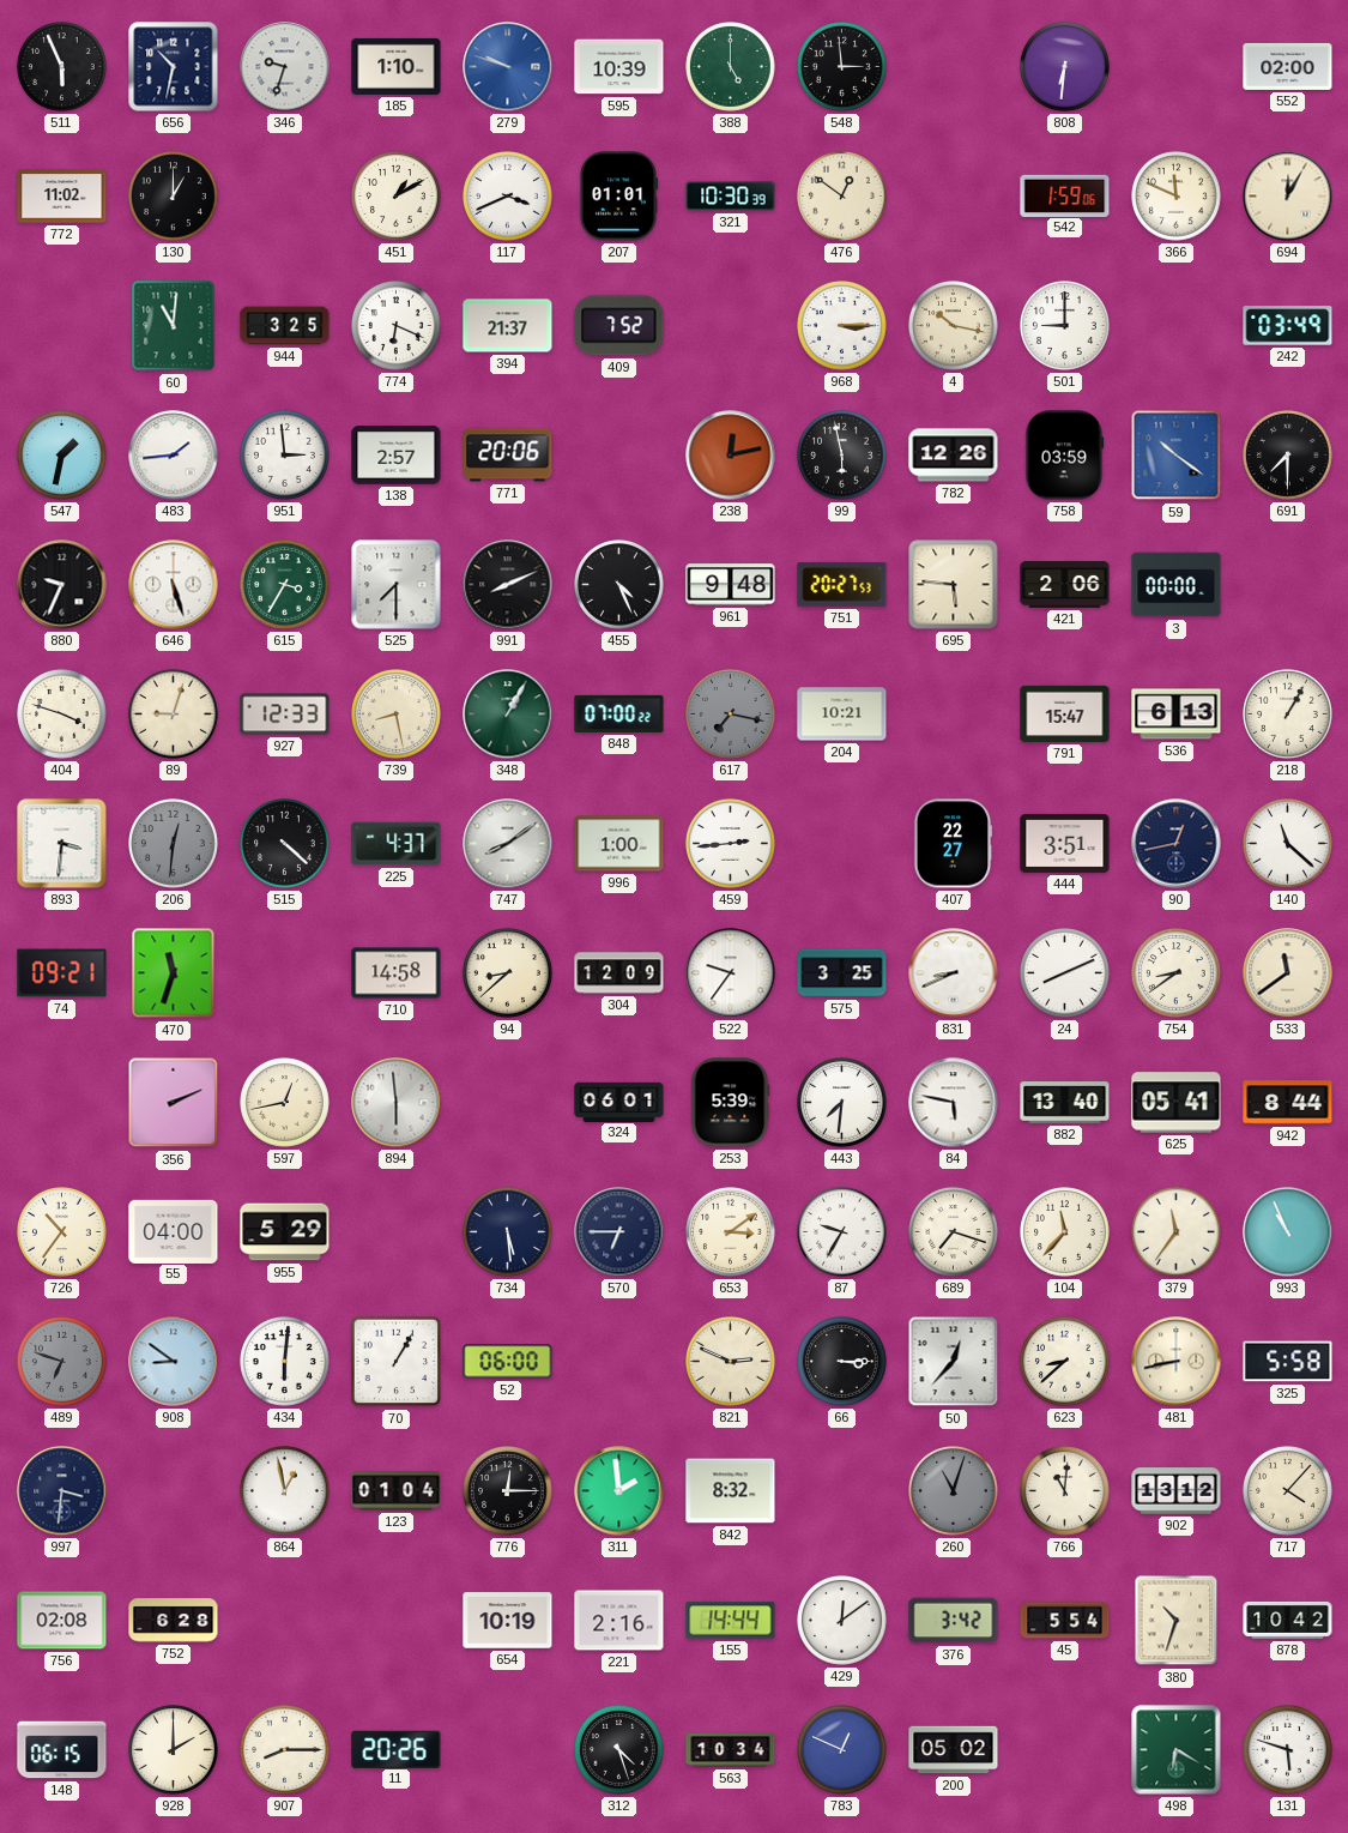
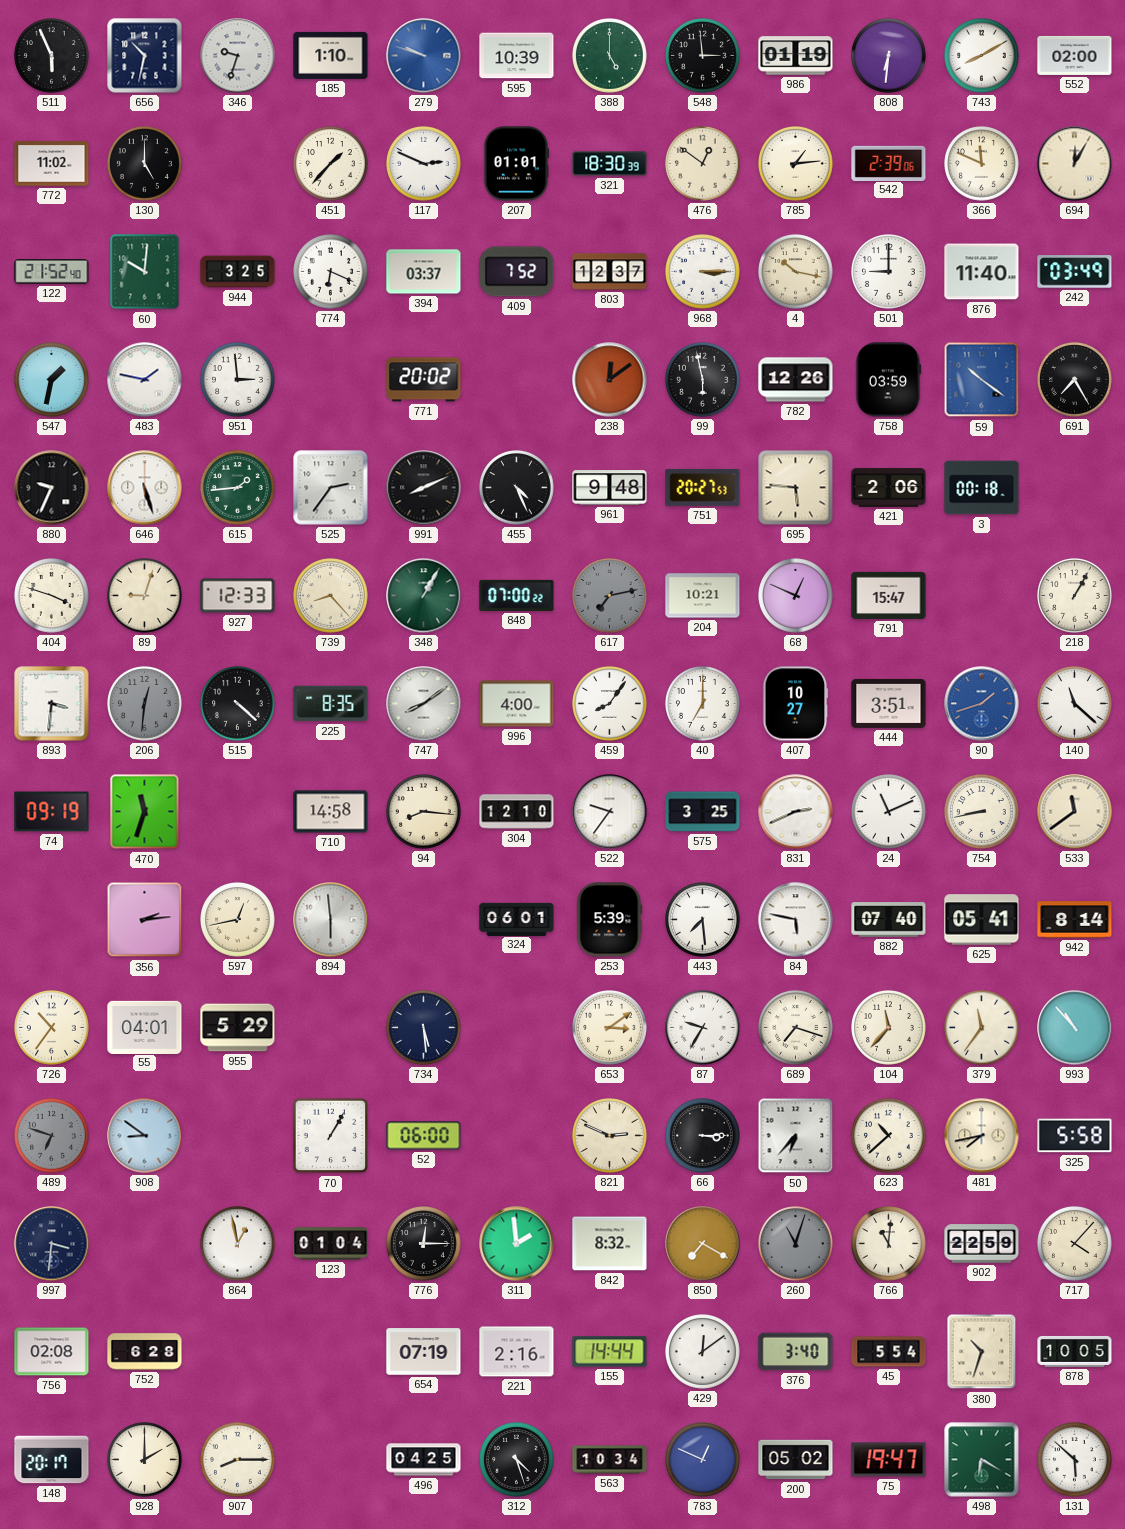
986: none -> 01:19 (796, 56)
743: none -> 8:10 (982, 56)
130: 1:00 -> 5:00 (145, 164)
451: 1:10 -> 1:37 (331, 164)
117: 3:41 -> 2:49 (424, 164)
321: 10:30 -> 18:30 (610, 164)
785: none -> 1:14 (796, 164)
542: 1:59 -> 2:39 (889, 163)
122: none -> 21:52 (52, 272)
60: 11:01 -> 10:01 (145, 272)
394: 21:37 -> 03:37 (424, 272)
803: none -> 12:37 (610, 272)
876: none -> 11:40 (982, 272)
483: 1:44 -> 1:47 (145, 380)
138: 2:57 -> none (397, 456)
771: 20:06 -> 20:02 (424, 380)
238: 12:13 -> 12:09 (610, 380)
691: 7:30 -> 7:25 (1075, 380)
615: 3:35 -> 1:44 (238, 488)
525: 7:30 -> 2:36 (331, 488)
3: 00:00 -> 00:18 (982, 488)
739: 8:28 -> 8:23 (331, 596)
617: 7:17 -> 7:13 (610, 596)
68: none -> 12:49 (796, 596)
536: 6:13 -> none (1177, 714)
225: 4:37 -> 8:35 (331, 704)
996: 1:00 -> 4:00 (517, 704)
459: 2:44 -> 8:06 (610, 704)
40: none -> 7:00 (703, 704)
407: 22:27 -> 10:27 (795, 704)
90: 12:43 -> 1:42 (982, 704)
90 dial: navy -> blue (982, 704)
74: 09:21 -> 09:19 (52, 812)
94: 8:38 -> 8:16 (424, 812)
304: 12:09 -> 12:10 (517, 812)
831: 8:41 -> 2:41 (796, 812)
24: 8:11 -> 11:11 (889, 812)
754: 8:39 -> 8:43 (982, 812)
356: 2:11 -> 2:14 (145, 920)
443: 7:31 -> 7:29 (703, 920)
882: 13:40 -> 07:40 (889, 920)
942: 8:44 -> 8:14 (1075, 920)
55: 04:00 -> 04:01 (145, 1027)
570: 6:45 -> none (619, 1232)
993: 10:56 -> 10:53 (1075, 1028)
434: 6:01 -> none (285, 1362)
50: 12:37 -> 6:37 (796, 1136)
623: 8:38 -> 10:38 (889, 1136)
481: 8:43 -> 7:43 (982, 1136)
850: none -> 7:20 (703, 1244)
902: 13:12 -> 22:59 (982, 1244)
654: 10:19 -> 07:19 (424, 1352)
376: 3:42 -> 3:40 (796, 1352)
878: 10:42 -> 10:05 (1075, 1351)
148: 06:15 -> 20:17 (52, 1460)
11: 20:26 -> none (397, 1749)
496: none -> 04:25 (424, 1460)
75: none -> 19:47 (889, 1460)
131: 5:48 -> 5:52 (1075, 1460)
